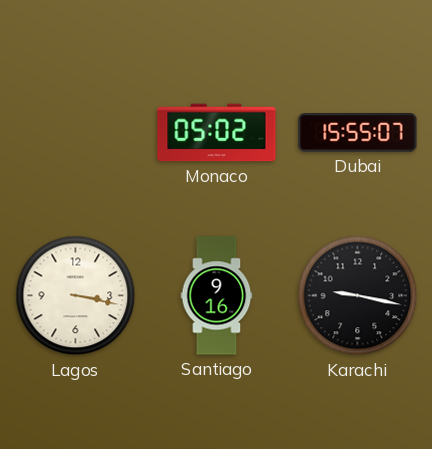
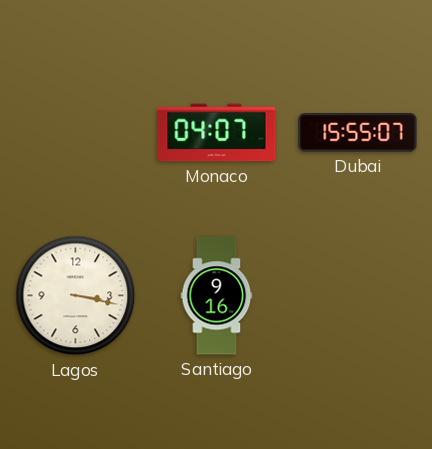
Monaco: 05:02 -> 04:07 (217, 133)
Karachi: 9:17 -> none (358, 296)
